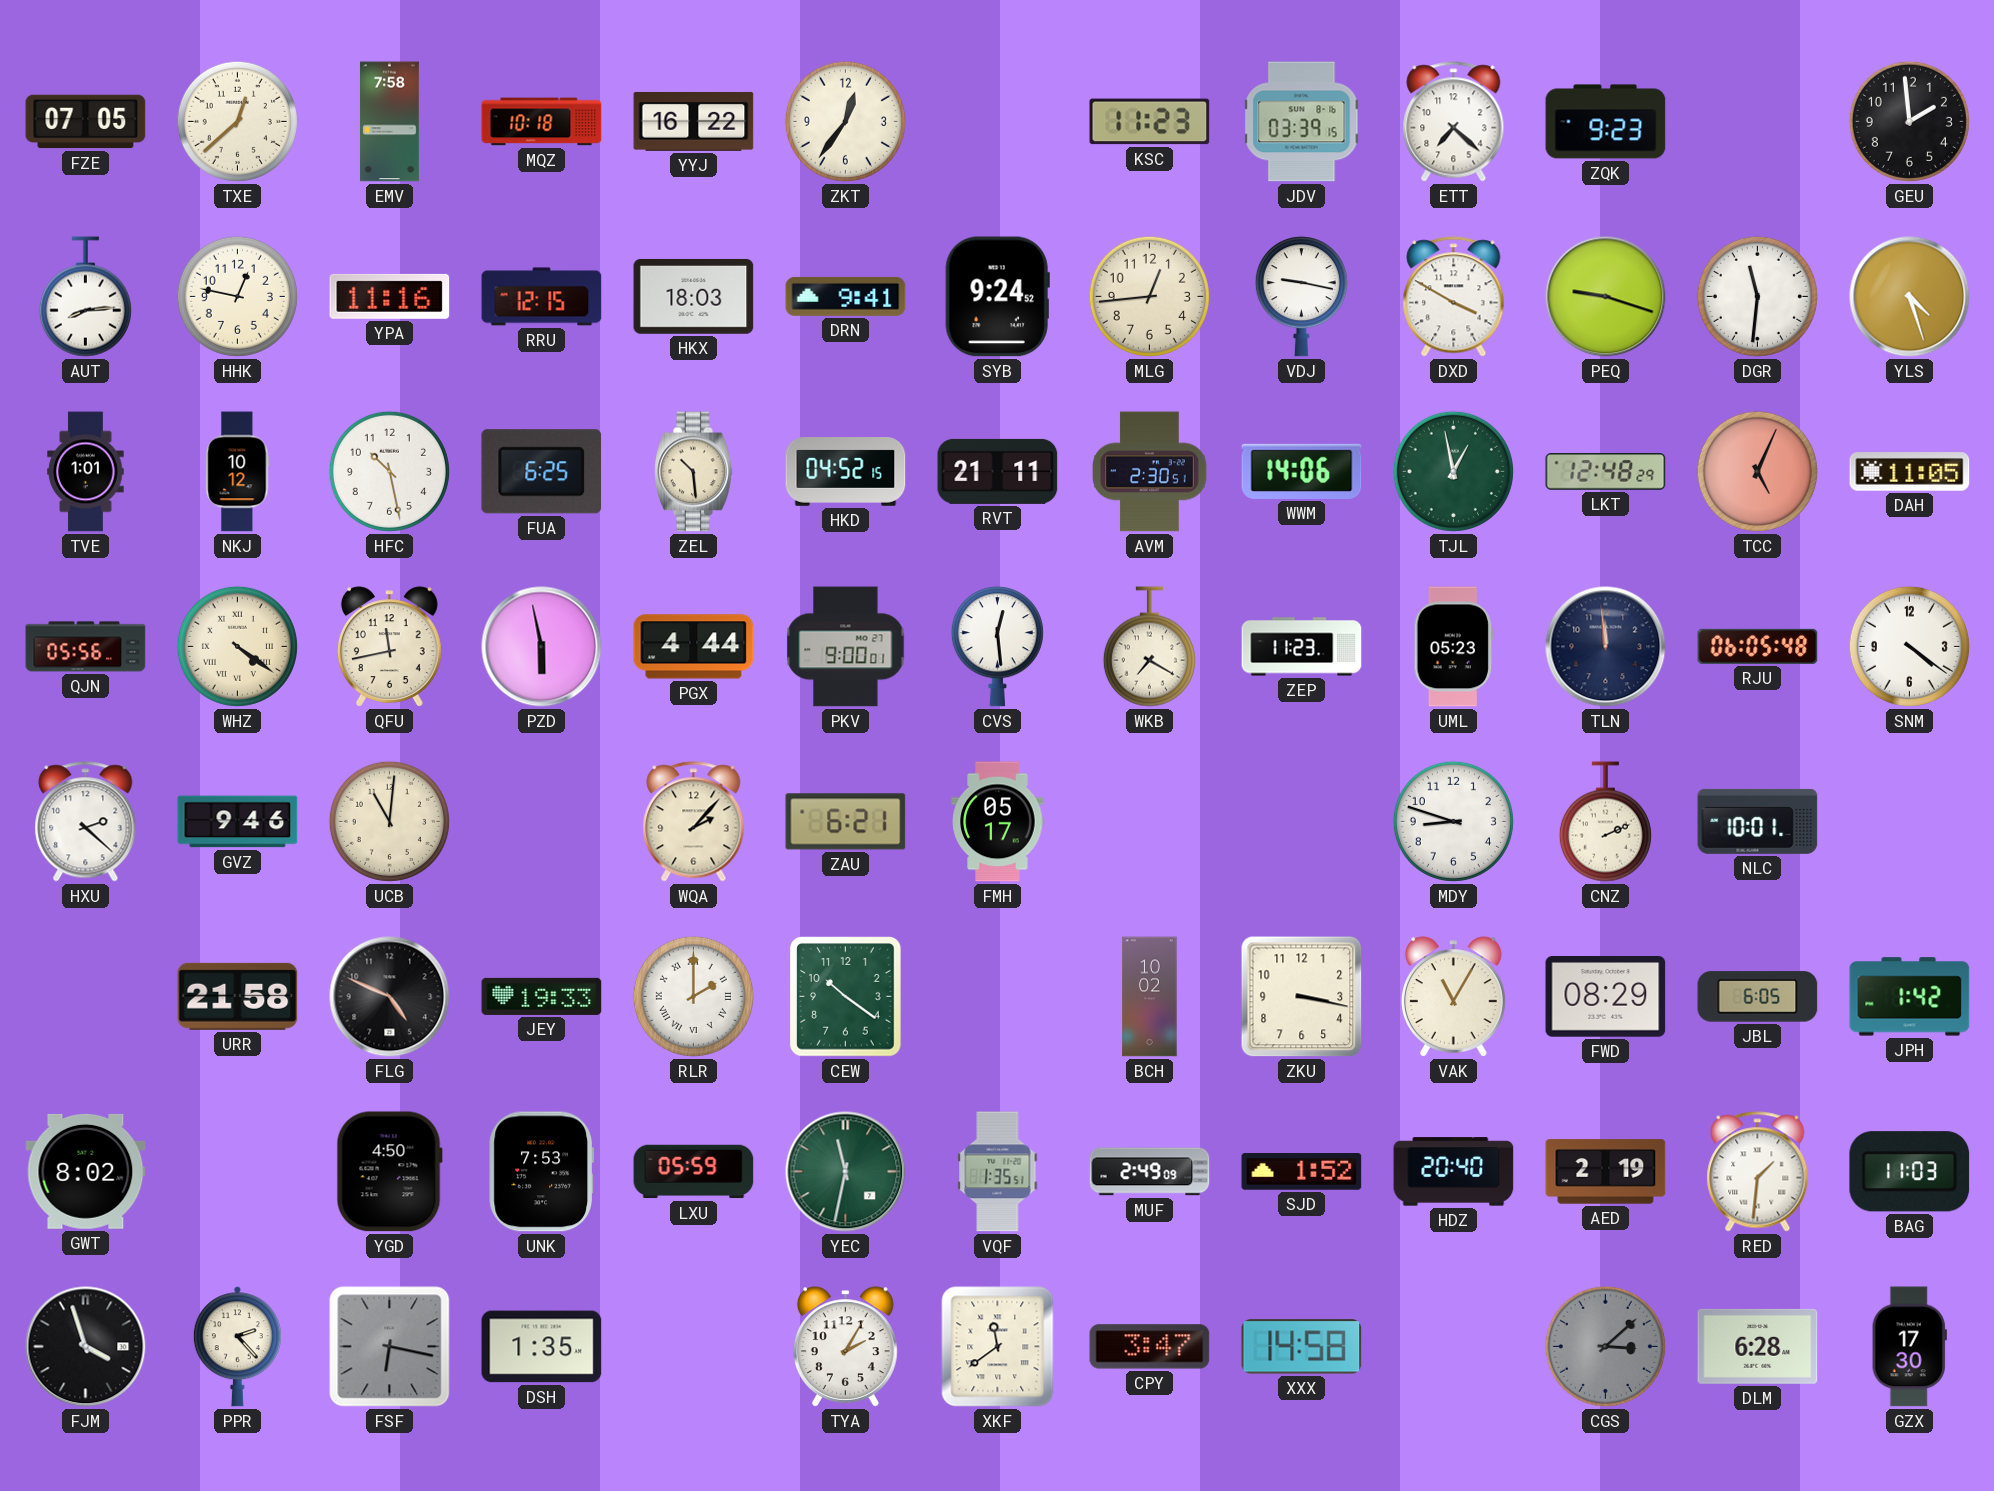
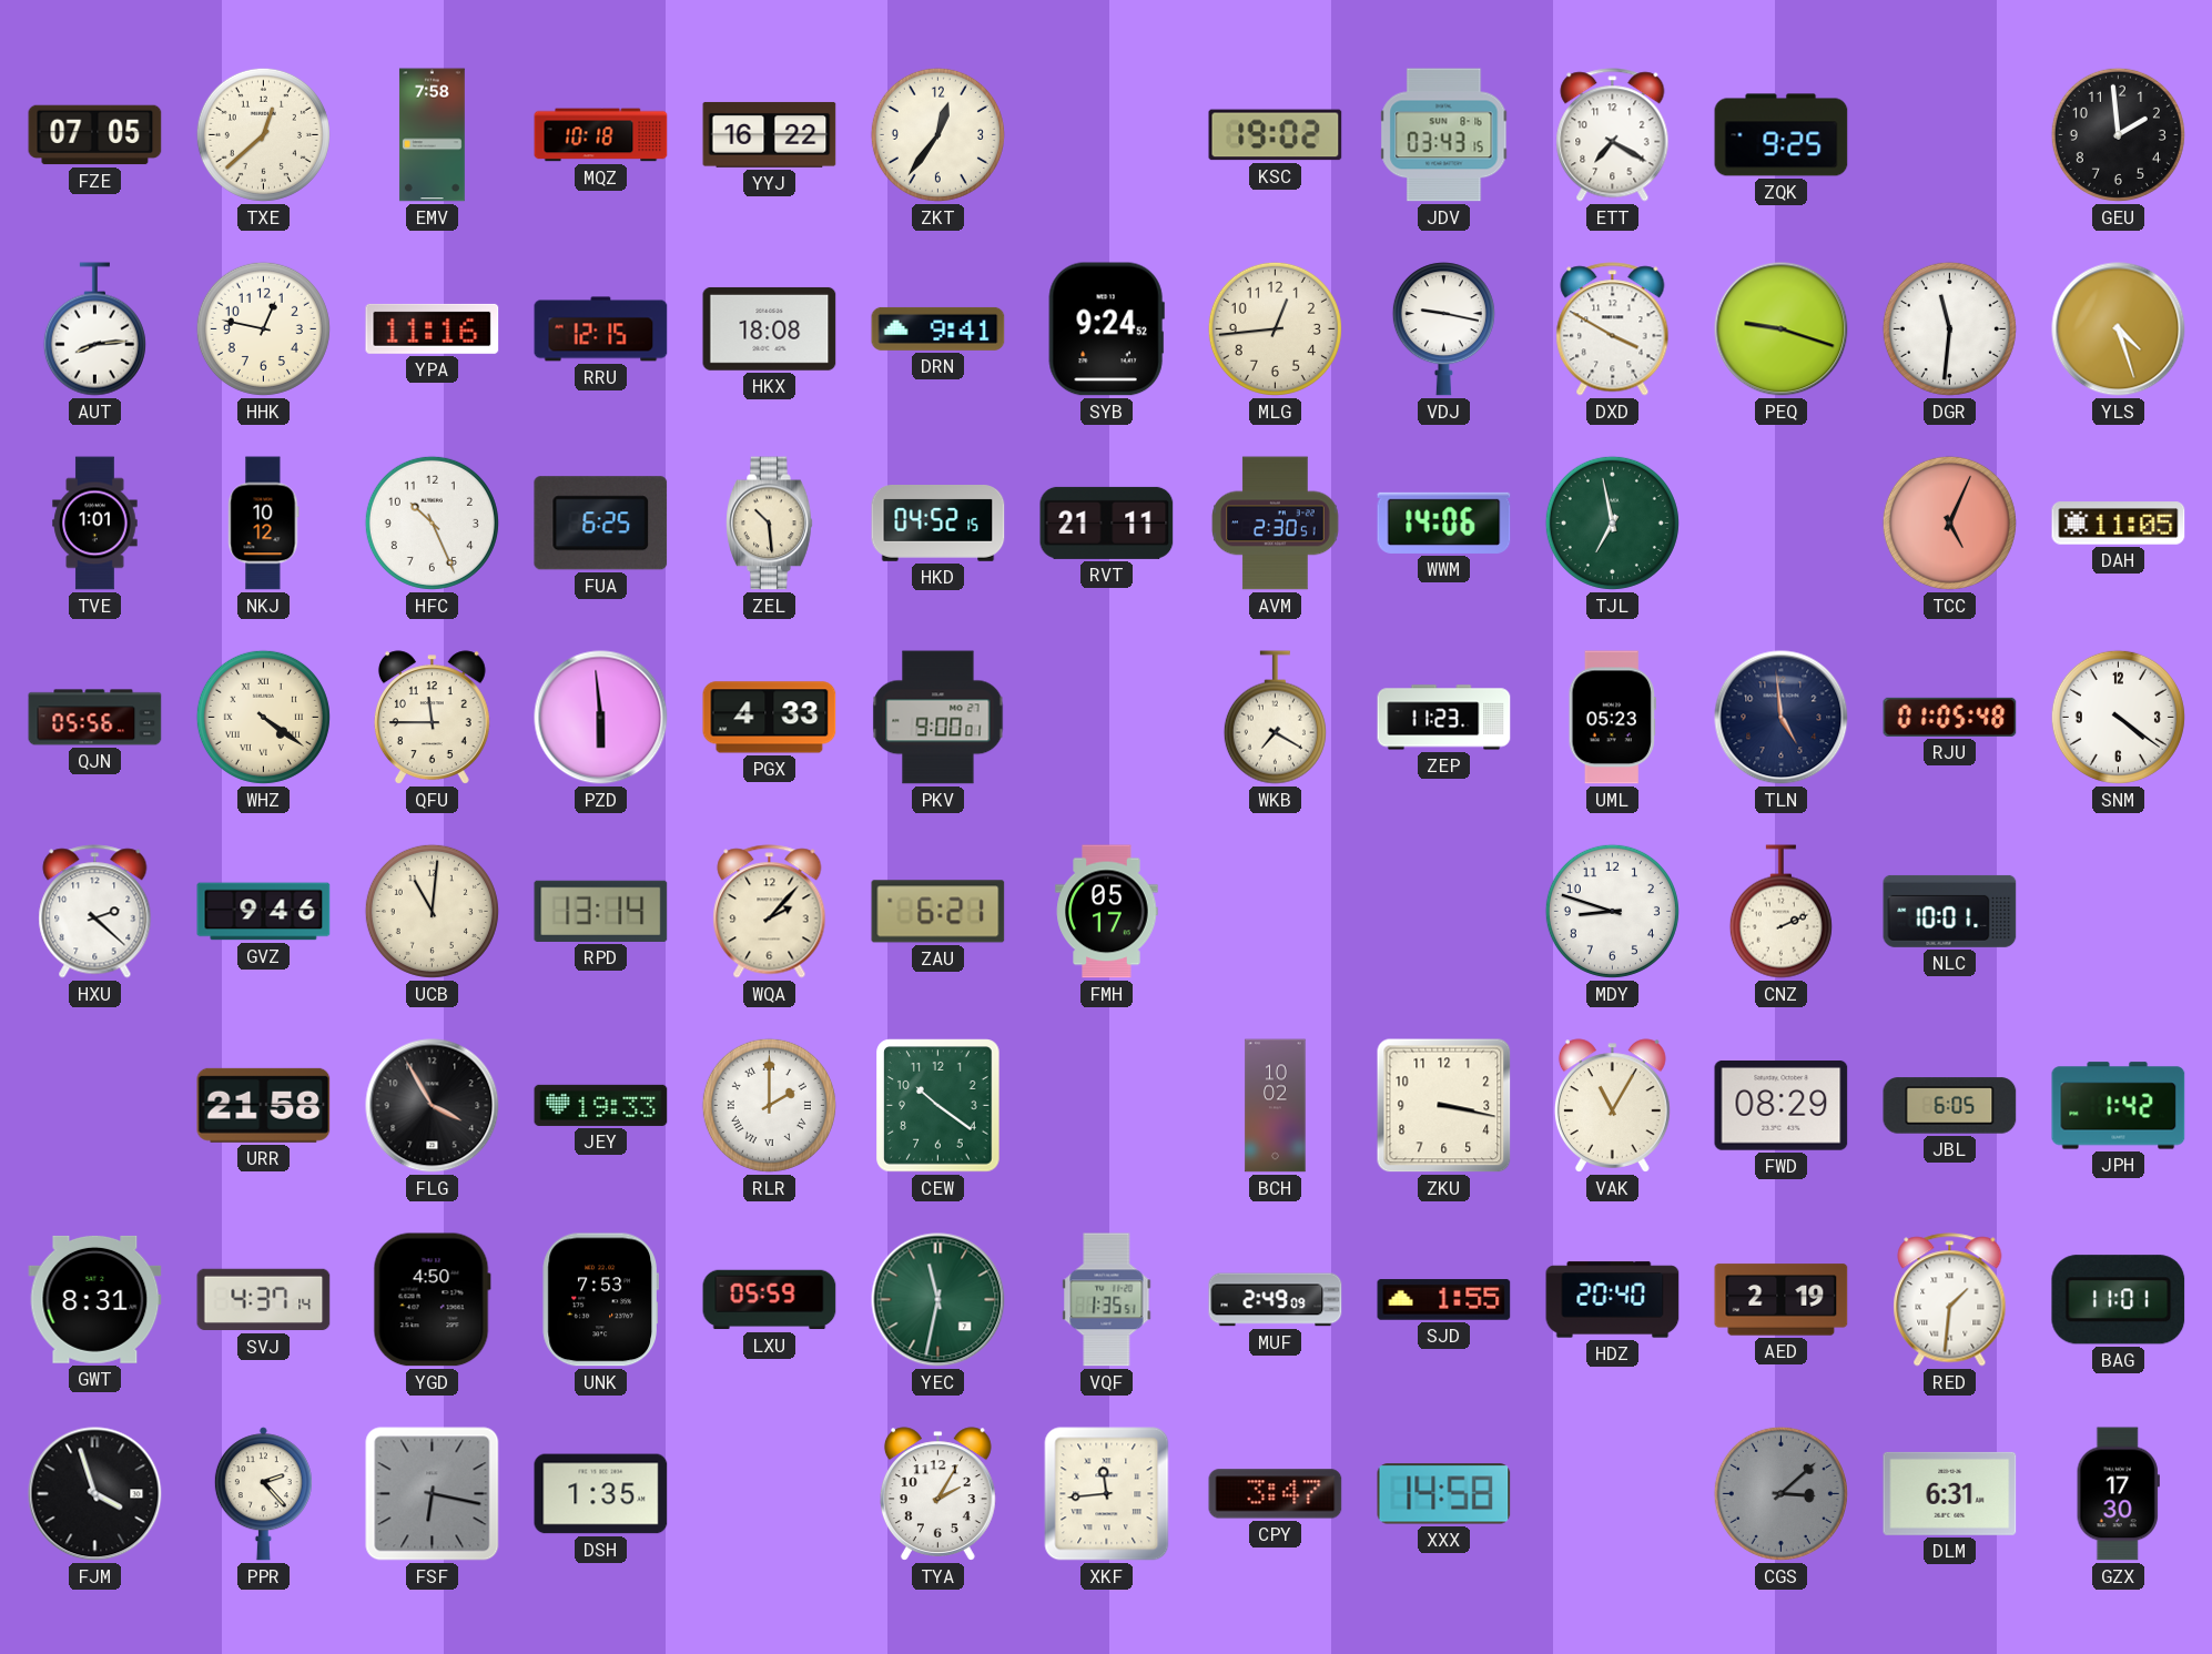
KSC: 11:23 -> 19:02 (1276, 135)
JDV: 03:39 -> 03:43 (1444, 135)
ETT: 7:22 -> 7:20 (1613, 135)
ZQK: 9:23 -> 9:25 (1782, 135)
HKX: 18:03 -> 18:08 (770, 328)
HFC: 10:28 -> 10:26 (432, 522)
TJL: 12:58 -> 6:58 (1612, 522)
LKT: 12:48 -> none (1606, 472)
QFU: 11:43 -> 11:45 (432, 718)
PZD: 5:58 -> 5:59 (601, 718)
PGX: 4:44 -> 4:33 (770, 718)
CVS: 12:29 -> none (997, 647)
TLN: 11:59 -> 4:59 (1782, 718)
RJU: 06:05 -> 01:05 (1950, 717)
RPD: none -> 13:14 (601, 911)
FLG: 4:49 -> 3:55 (433, 1106)
GWT: 8:02 -> 8:31 (95, 1299)
SVJ: none -> 4:37 (264, 1300)
SJD: 1:52 -> 1:55 (1444, 1300)
BAG: 11:03 -> 11:01 (2119, 1300)
XKF: 11:39 -> 11:44 (1107, 1494)
DLM: 6:28 -> 6:31 (1950, 1493)
